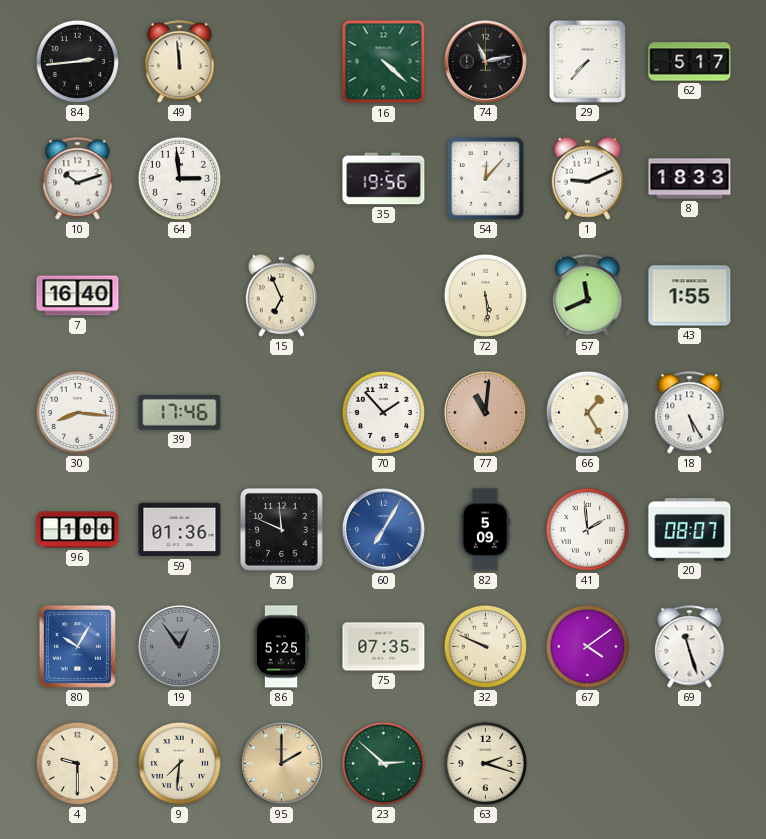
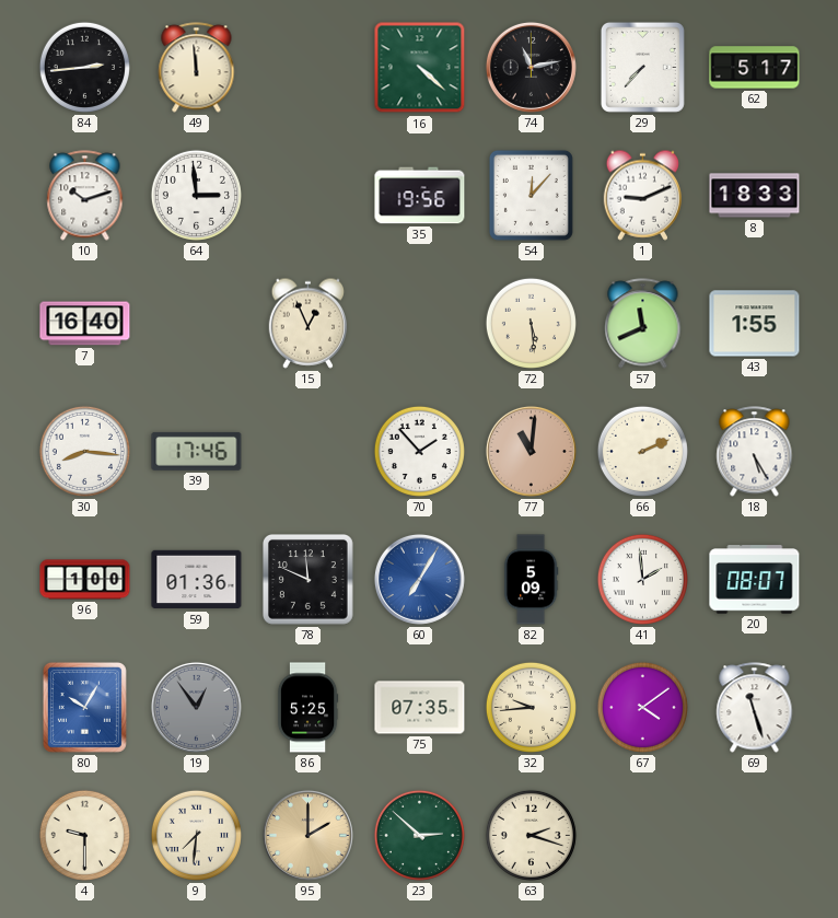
15: 6:56 -> 12:56 (309, 323)
66: 1:25 -> 2:11 (642, 451)
32: 9:49 -> 9:44 (531, 707)
